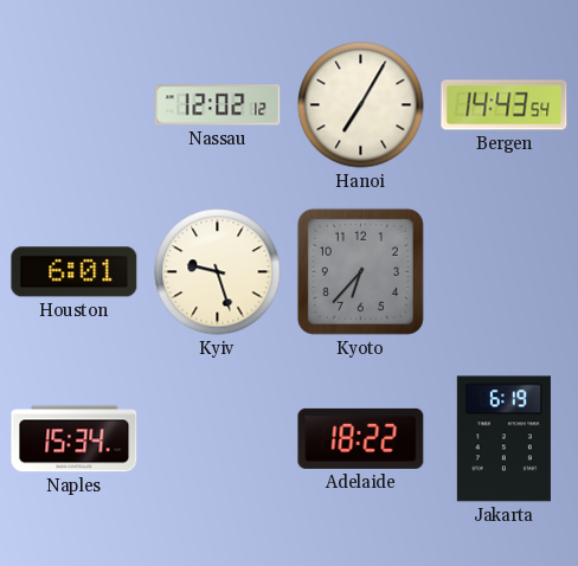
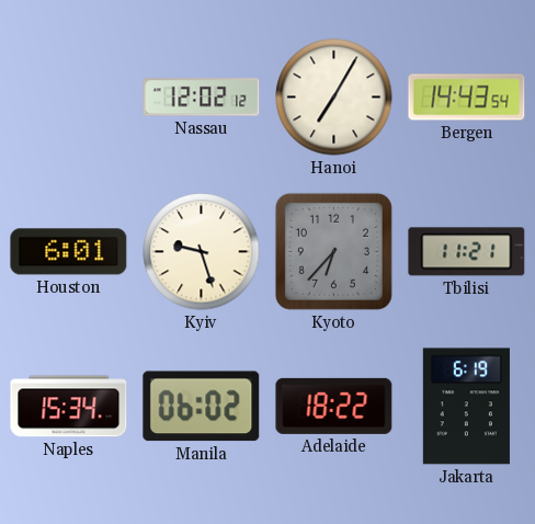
Tbilisi: none -> 11:21 (467, 252)
Manila: none -> 06:02 (202, 407)
